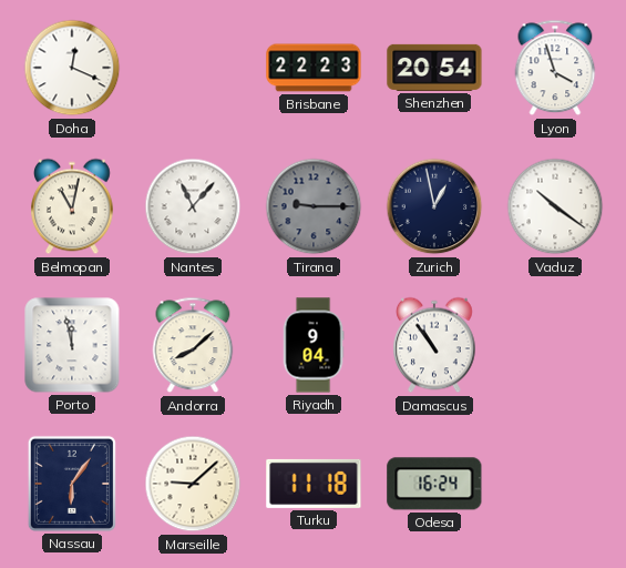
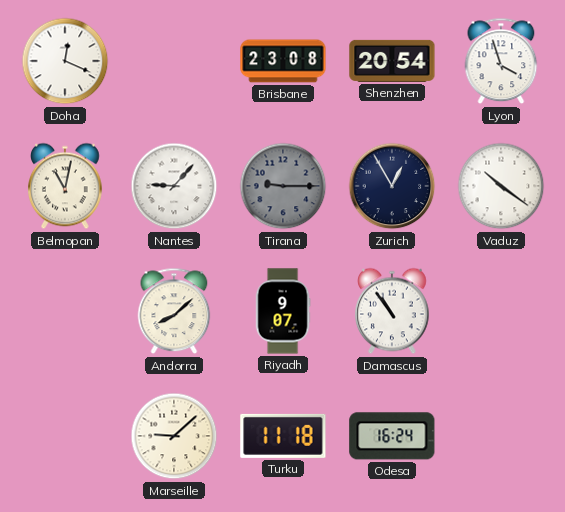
Brisbane: 22:23 -> 23:08 (283, 61)
Nantes: 11:07 -> 9:07 (174, 186)
Zurich: 12:58 -> 12:55 (392, 186)
Porto: 11:58 -> none (72, 345)
Riyadh: 9:04 -> 9:07 (283, 311)
Nassau: 6:06 -> none (72, 484)
